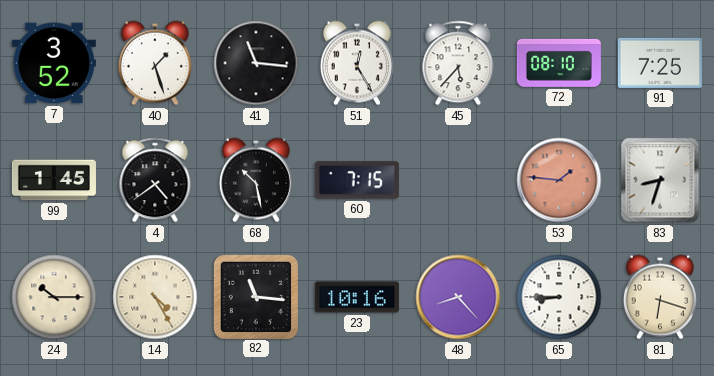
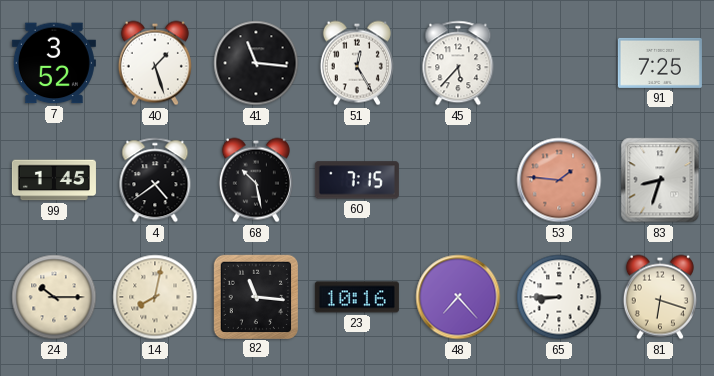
72: 08:10 -> none (559, 63)
14: 4:25 -> 8:02 (155, 297)
48: 8:23 -> 7:23 (458, 297)
